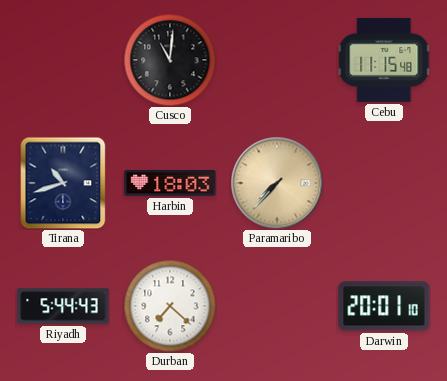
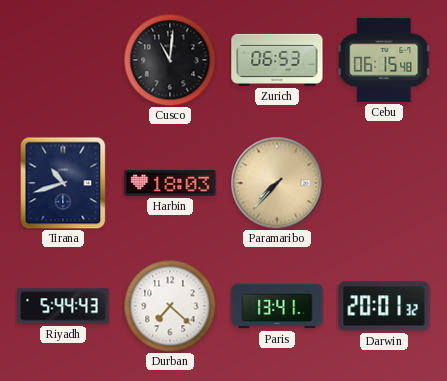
Zurich: none -> 06:53 (277, 60)
Cebu: 11:15 -> 06:15 (384, 60)
Paris: none -> 13:41 (277, 306)
Darwin: 20:01:10 -> 20:01:32 (384, 306)
